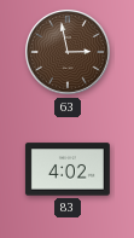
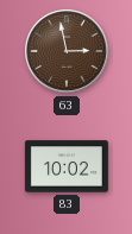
83: 4:02 -> 10:02 (67, 166)
